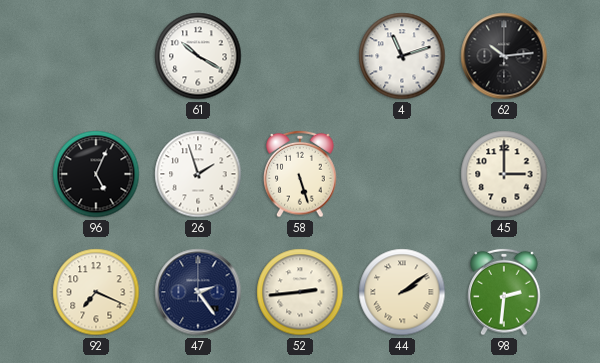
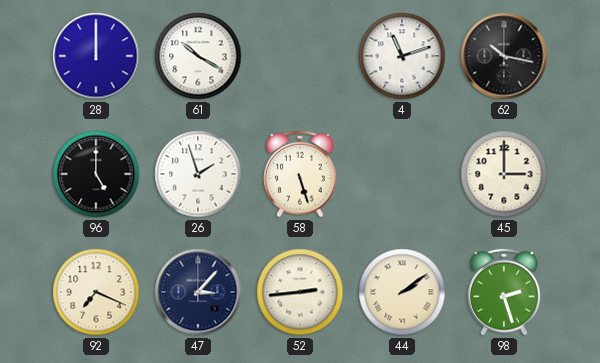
28: none -> 12:00 (96, 56)
62: 10:14 -> 10:17 (504, 56)
96: 5:04 -> 5:00 (96, 174)
47: 2:24 -> 3:07 (198, 292)
98: 2:31 -> 2:27 (504, 292)
